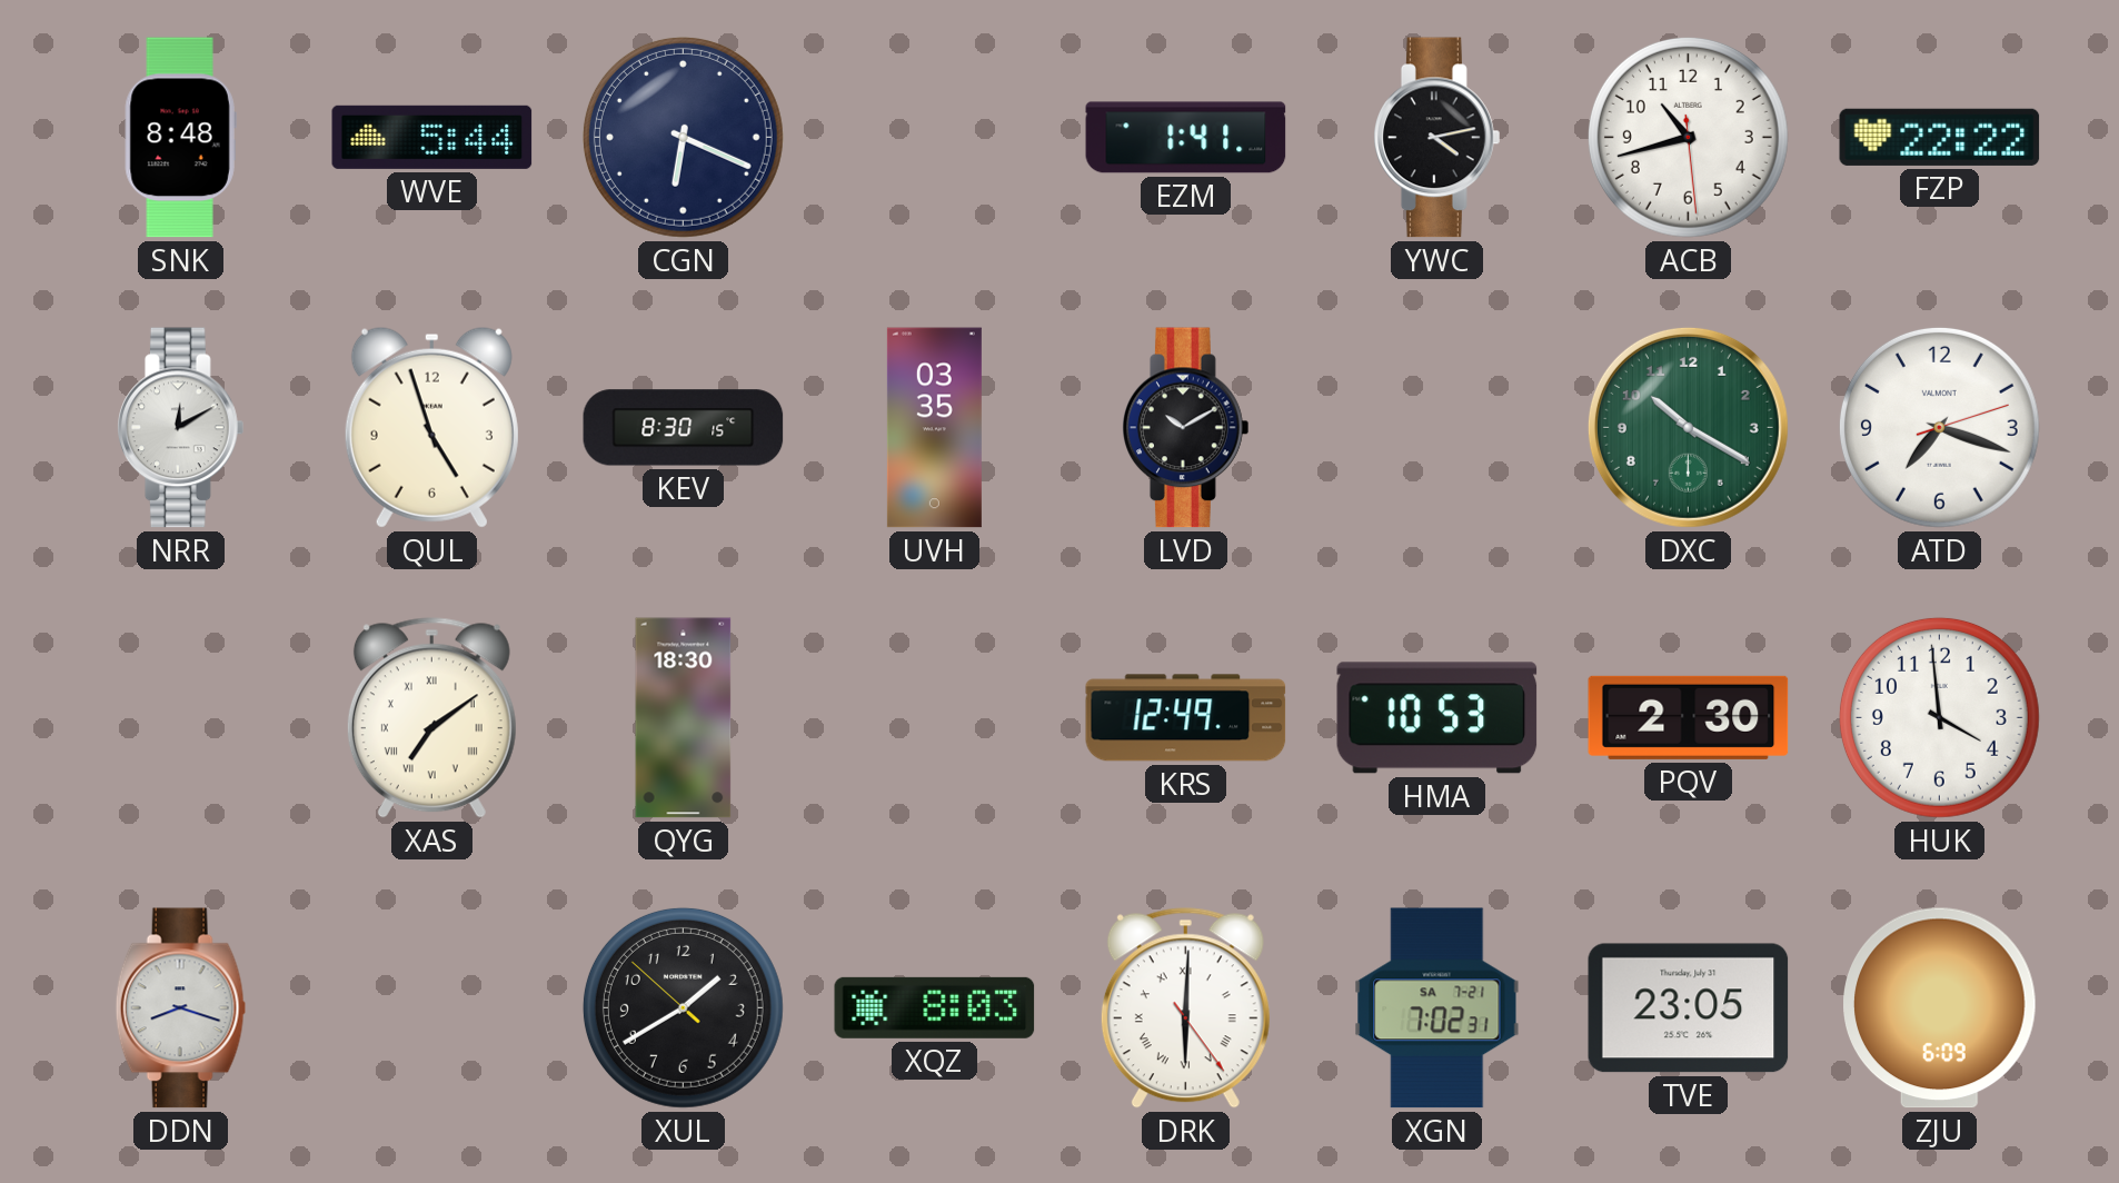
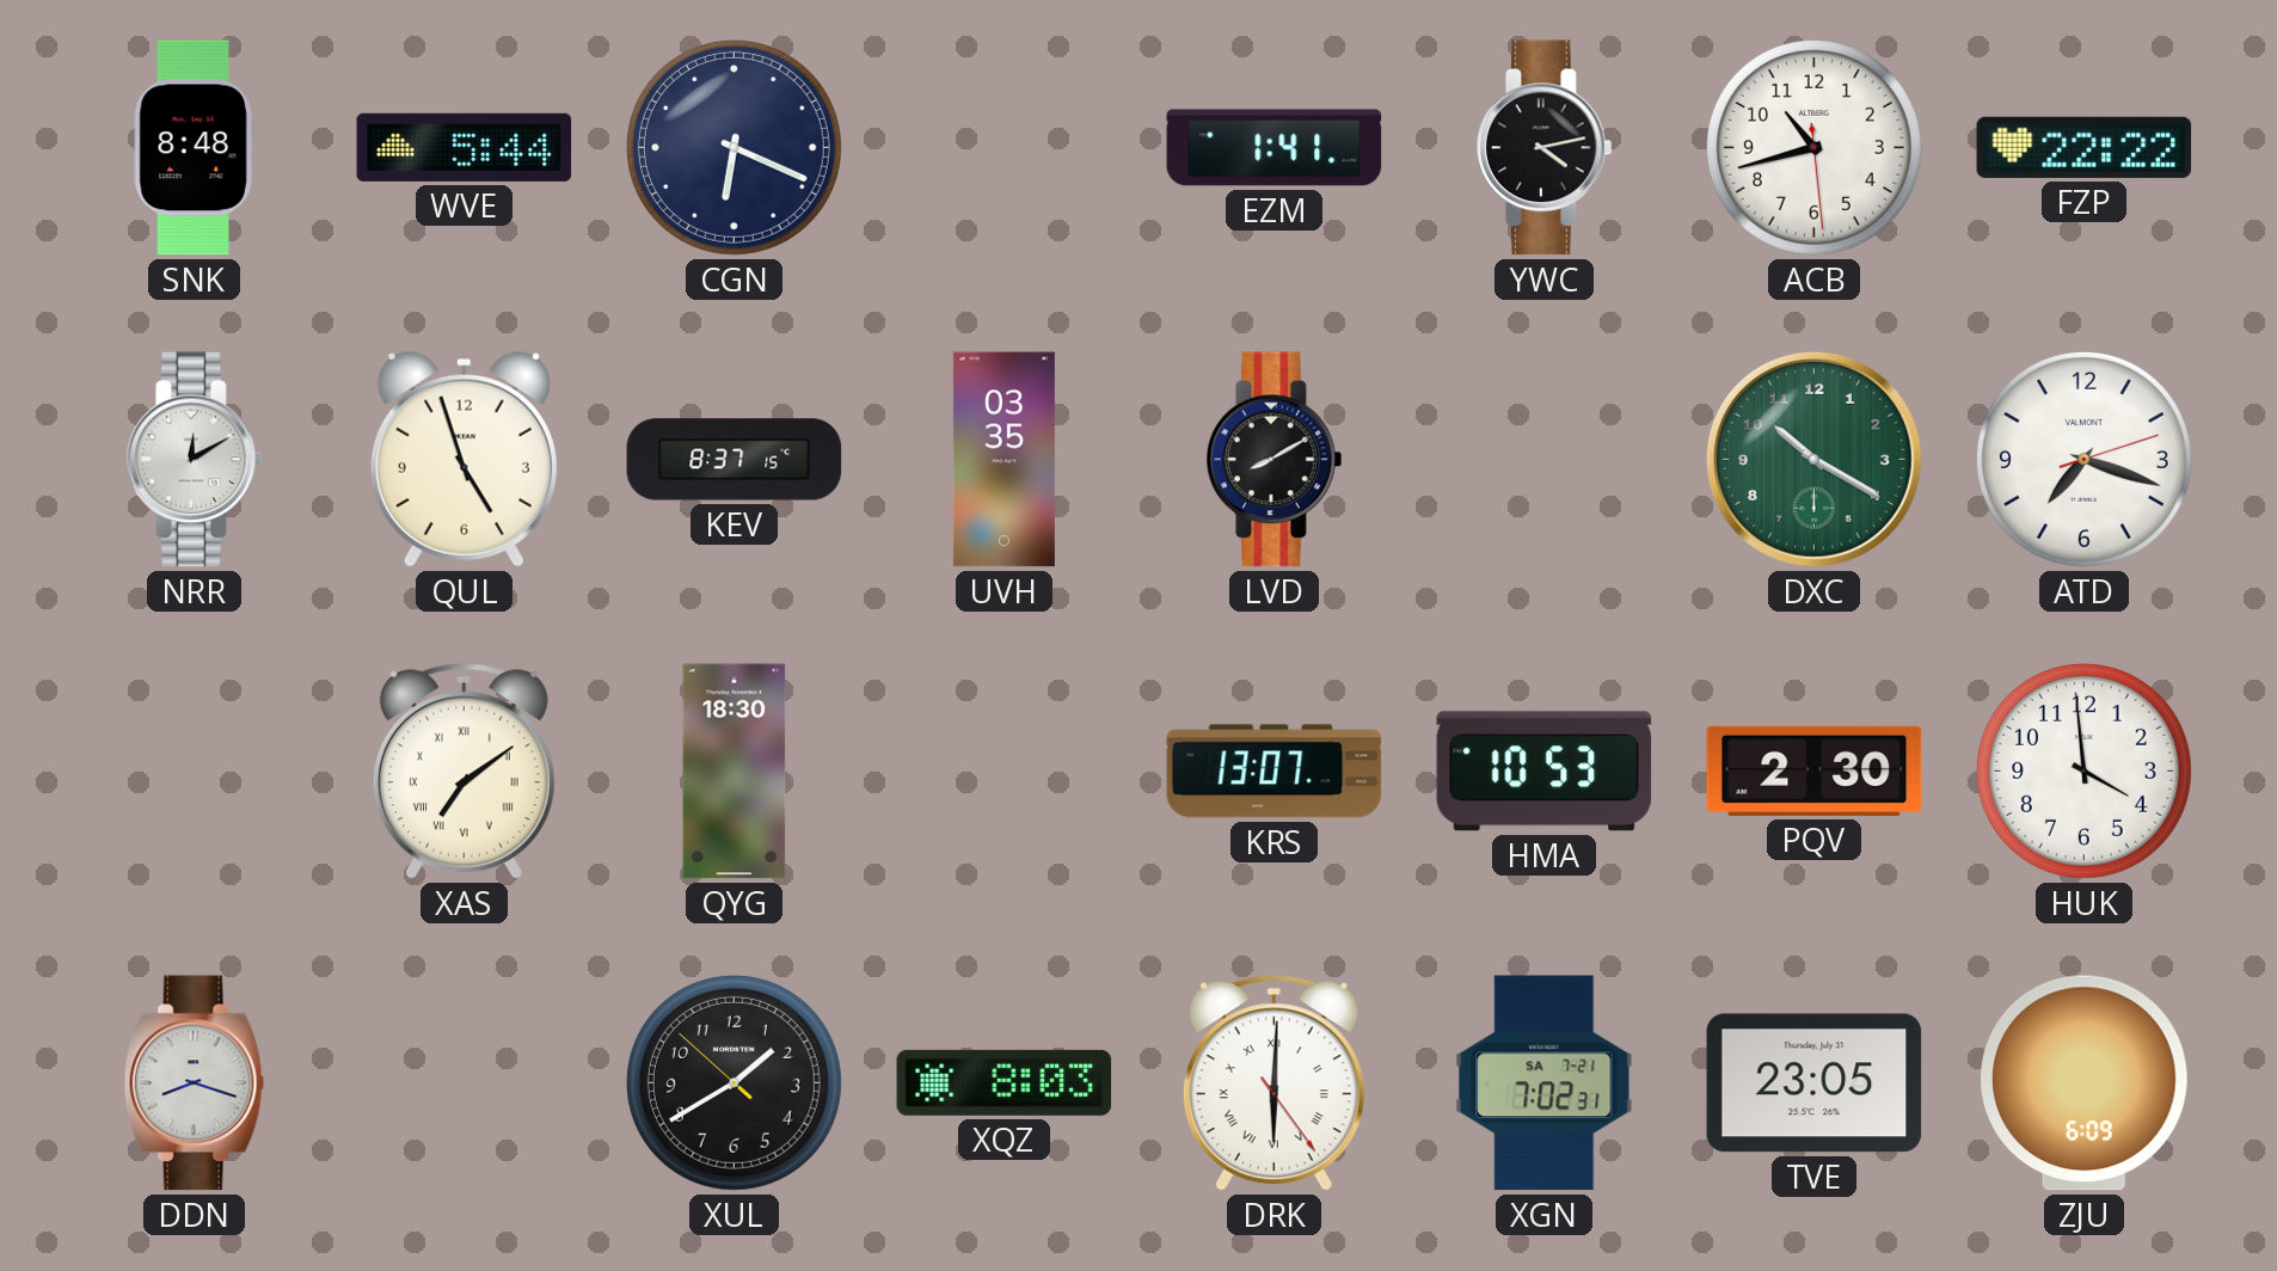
KEV: 8:30 -> 8:37 (735, 460)
LVD: 10:10 -> 8:10 (1275, 460)
KRS: 12:49 -> 13:07 (1275, 772)
